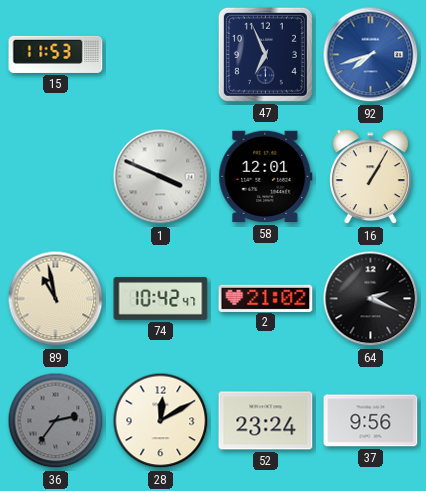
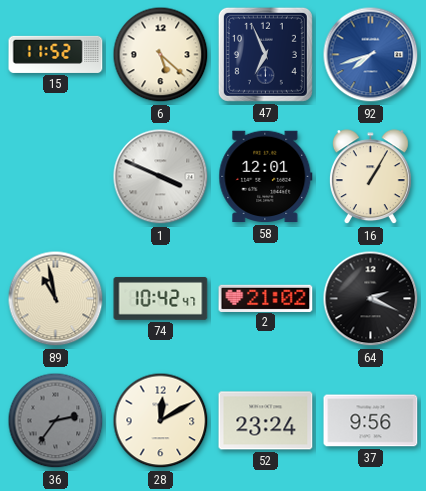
15: 11:53 -> 11:52 (56, 54)
6: none -> 5:22 (161, 55)
